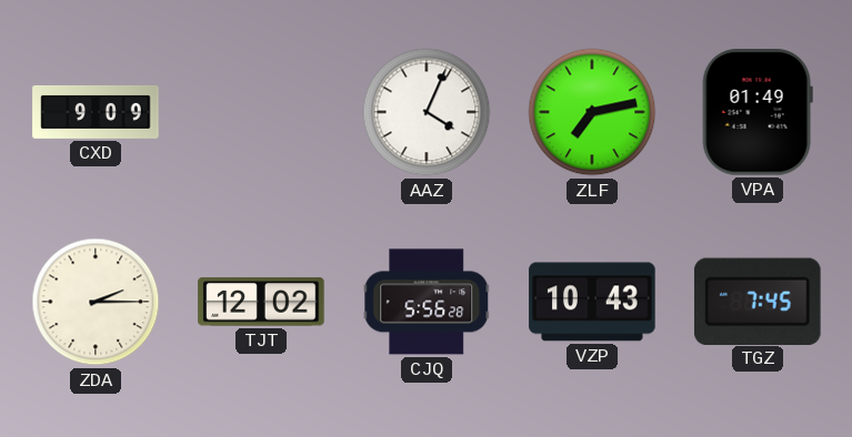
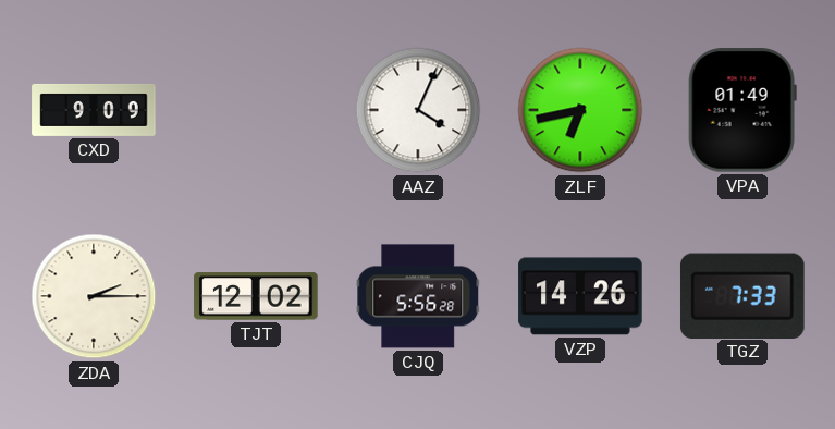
ZLF: 7:13 -> 6:43 (580, 110)
VZP: 10:43 -> 14:26 (580, 296)
TGZ: 7:45 -> 7:33 (742, 295)
